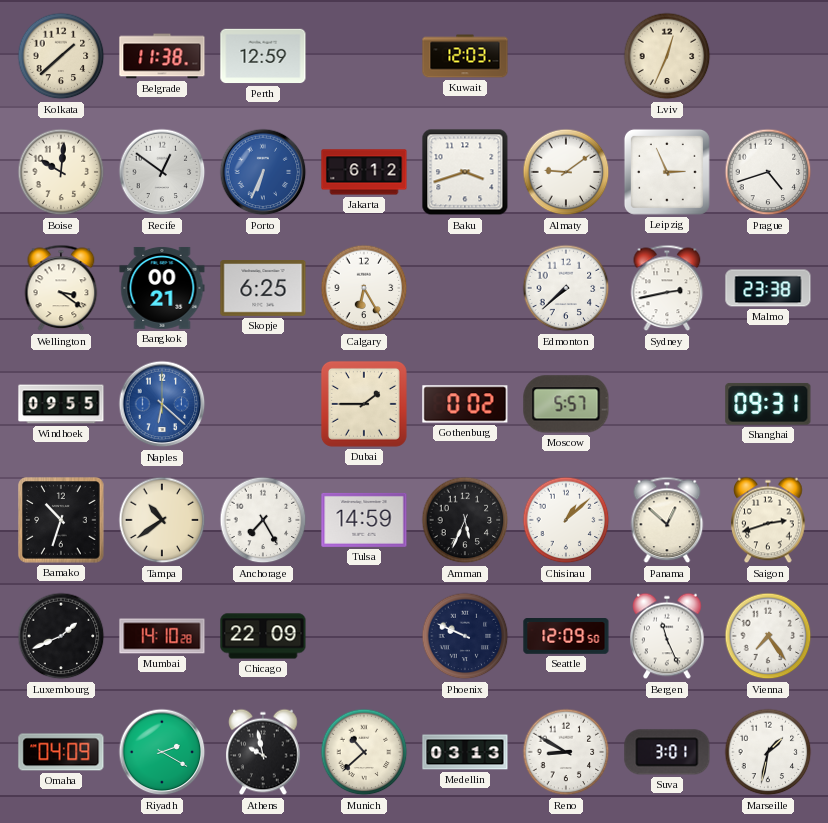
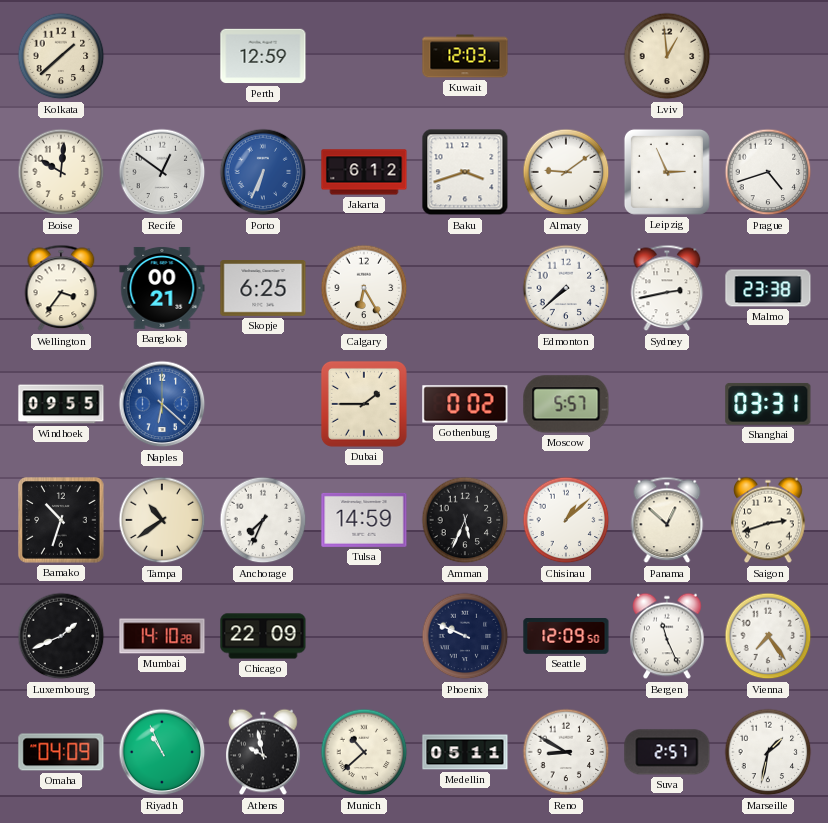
Belgrade: 11:38 -> none (162, 56)
Lviv: 12:34 -> 12:59 (667, 56)
Wellington: 3:21 -> 3:36 (61, 288)
Shanghai: 09:31 -> 03:31 (768, 404)
Anchorage: 7:25 -> 7:34 (263, 520)
Riyadh: 2:20 -> 10:56 (162, 752)
Medellin: 03:13 -> 05:11 (465, 752)
Suva: 3:01 -> 2:57 (667, 752)
